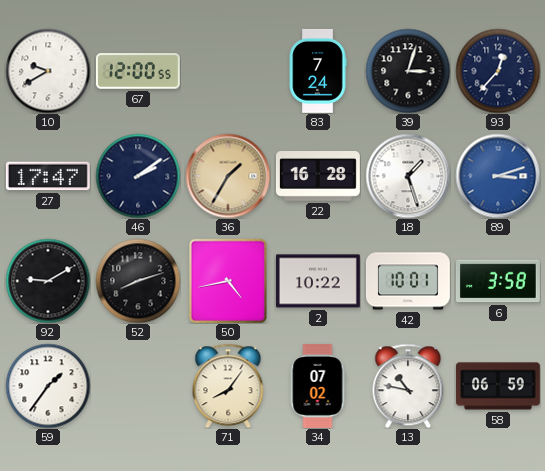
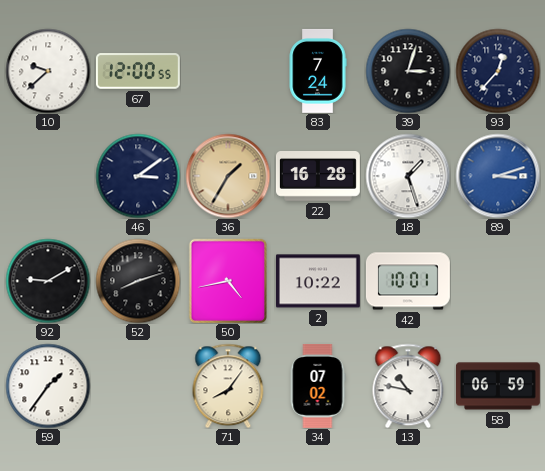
10: 9:40 -> 9:38 (48, 71)
27: 17:47 -> none (48, 176)
46: 2:09 -> 3:09 (138, 176)
6: 3:58 -> none (498, 281)
